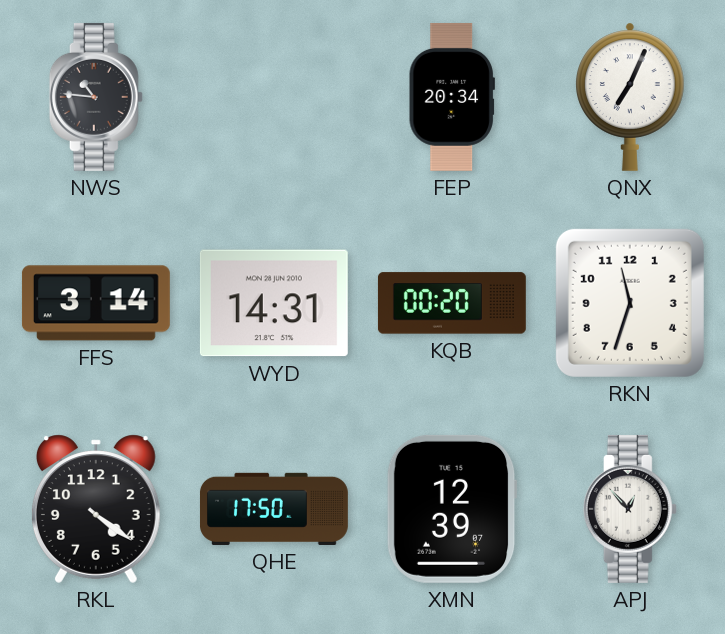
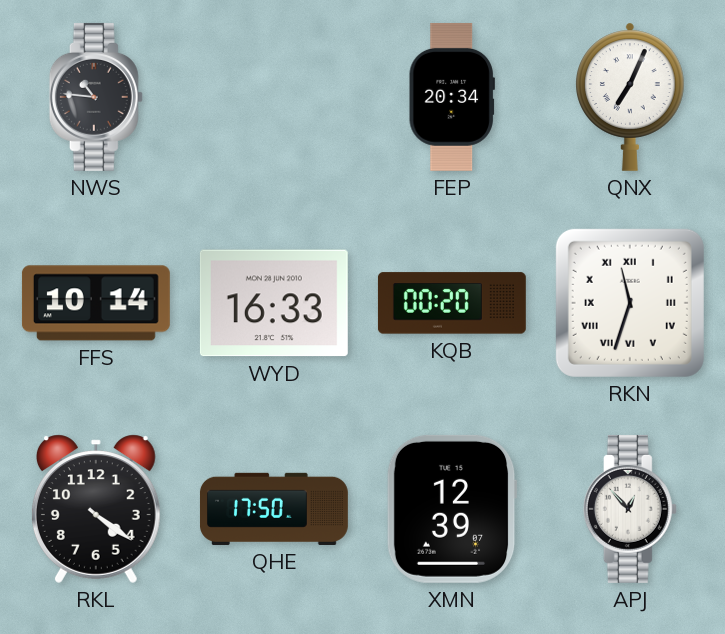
FFS: 3:14 -> 10:14 (96, 303)
WYD: 14:31 -> 16:33 (274, 303)
RKN numerals: Arabic -> Roman (630, 303)
